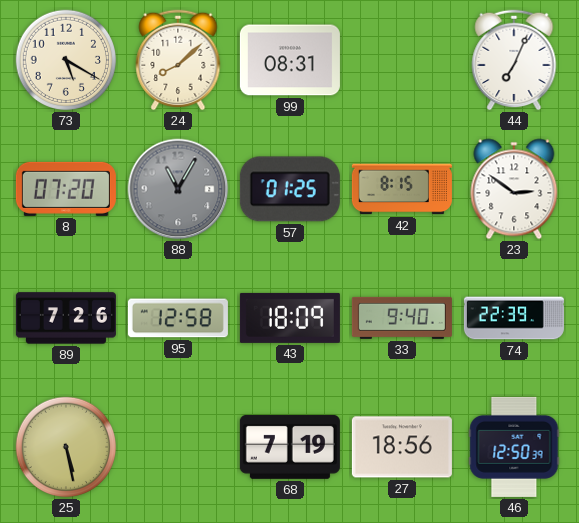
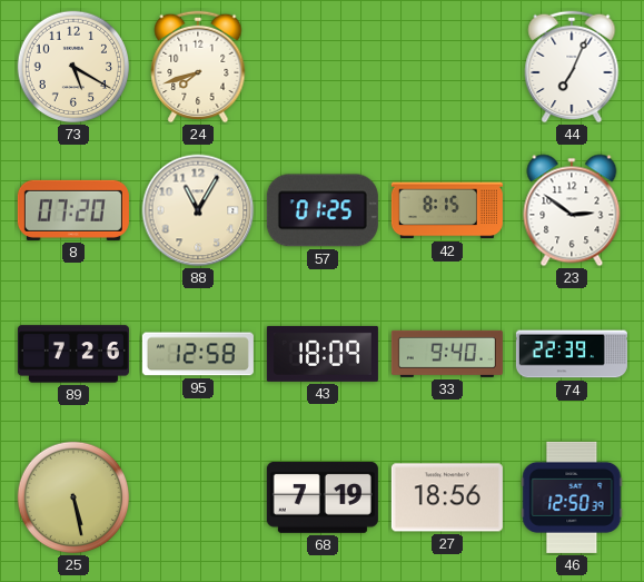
24: 8:08 -> 7:42 (198, 67)
99: 08:31 -> none (290, 60)
88 dial: grey -> cream (198, 210)
